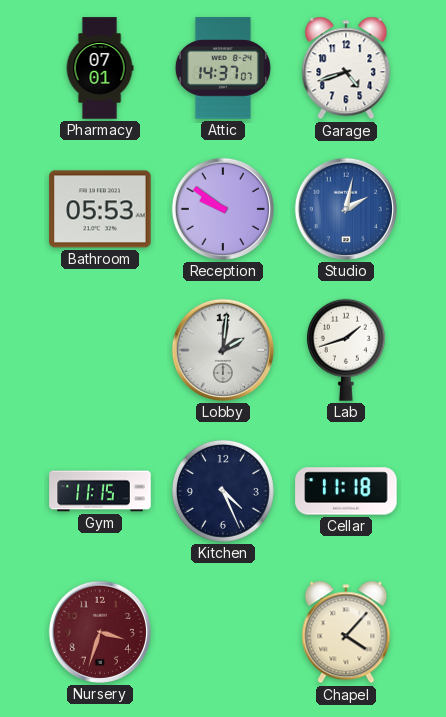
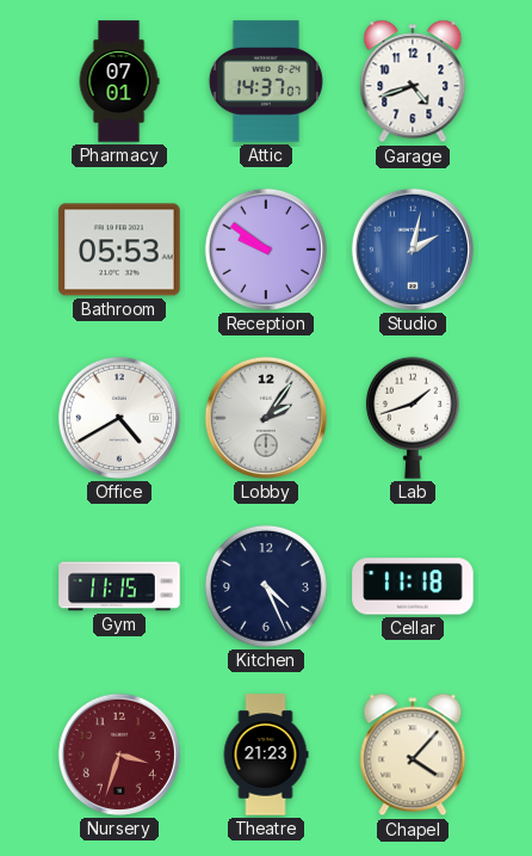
Office: none -> 4:40 (119, 418)
Lobby: 2:01 -> 2:06 (266, 418)
Theatre: none -> 21:23 (266, 755)
